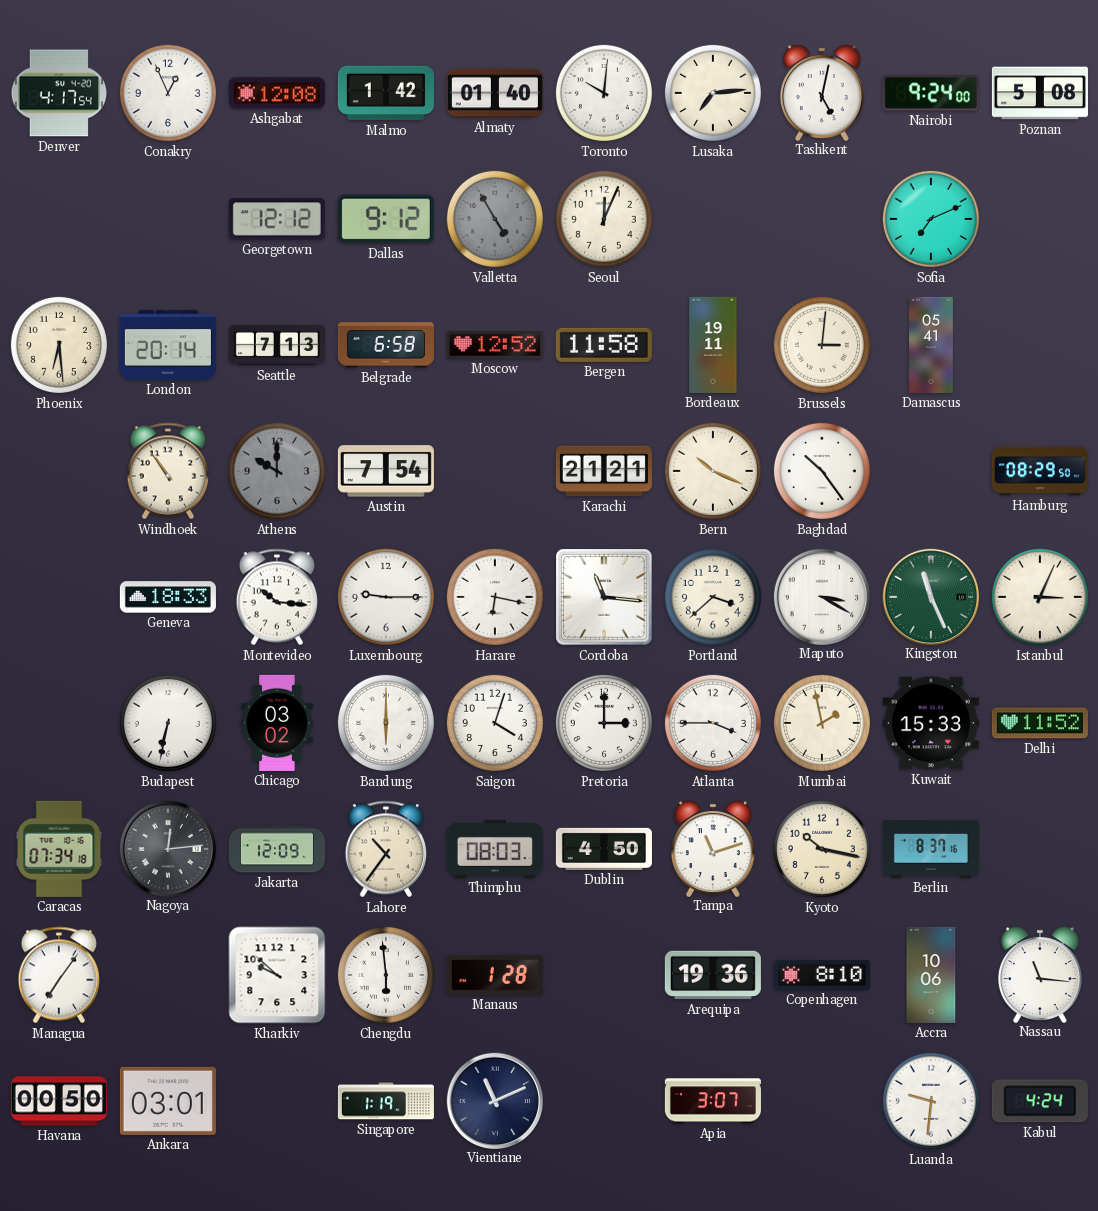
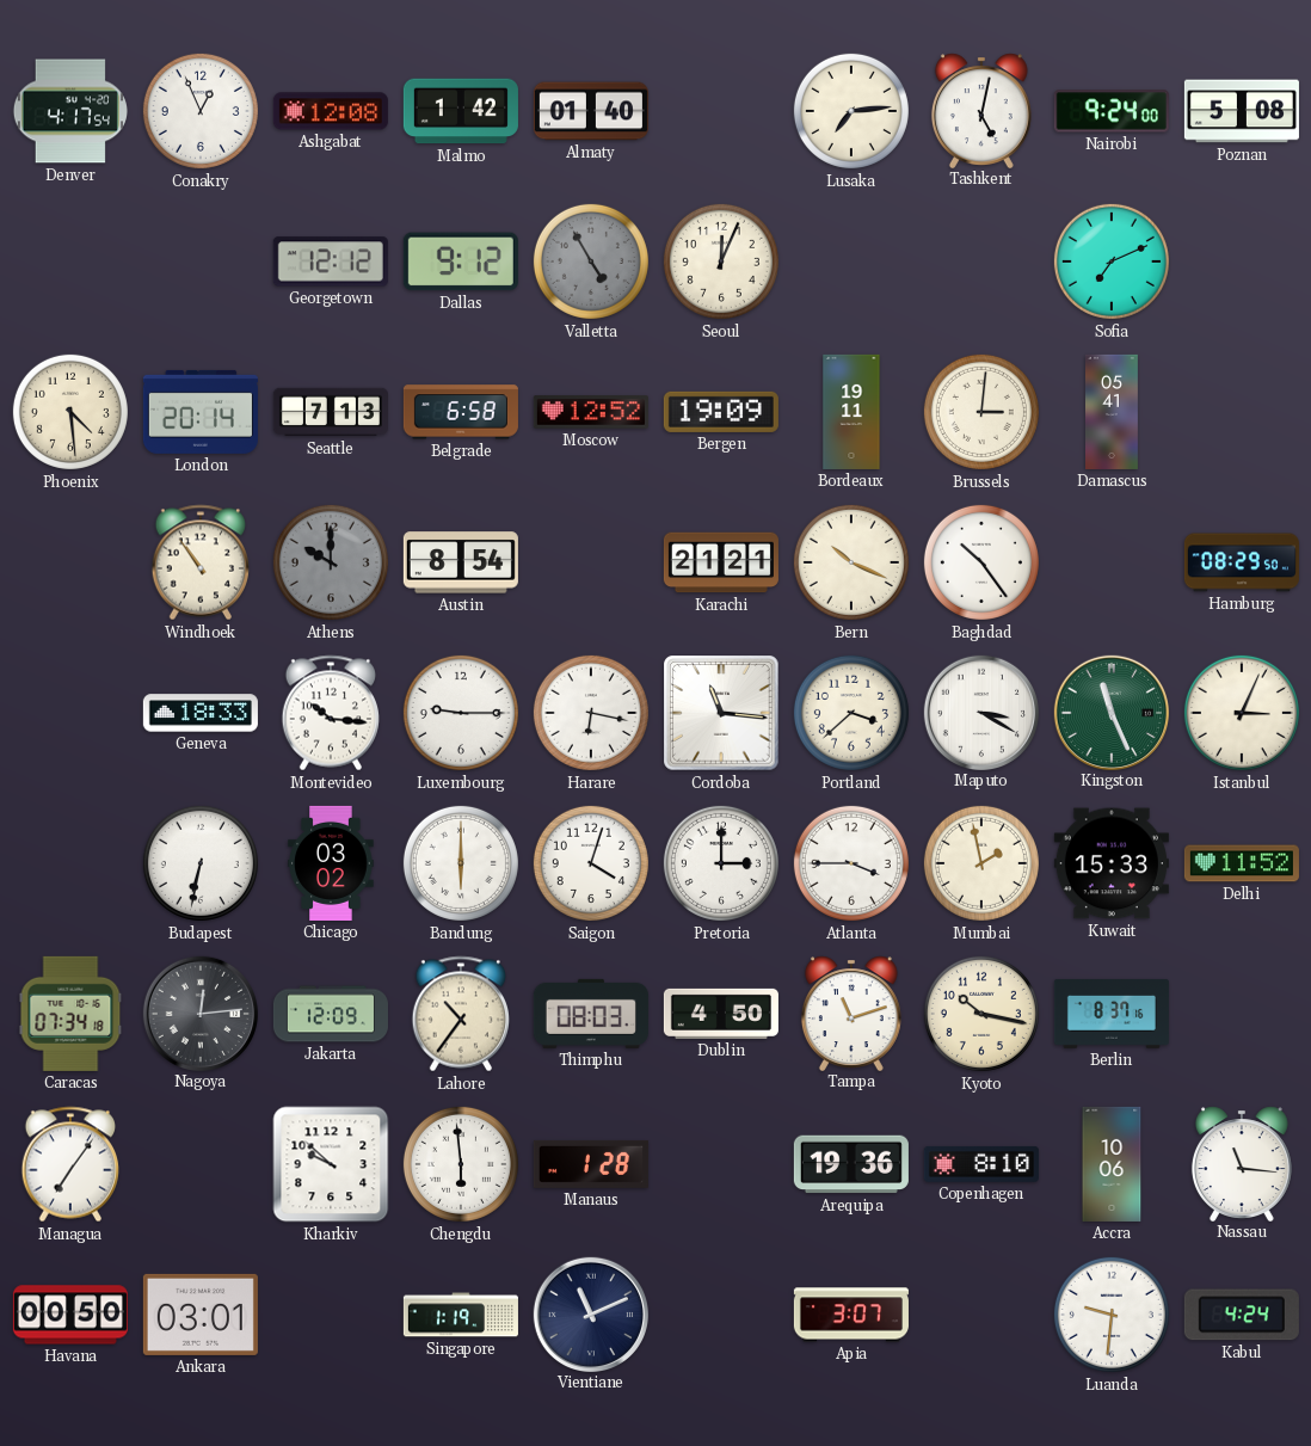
Toronto: 10:01 -> none (604, 93)
Phoenix: 6:29 -> 4:29 (70, 412)
Bergen: 11:58 -> 19:09 (721, 412)
Austin: 7:54 -> 8:54 (461, 562)
